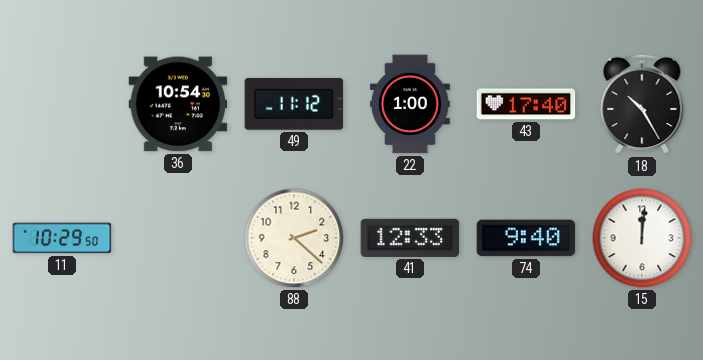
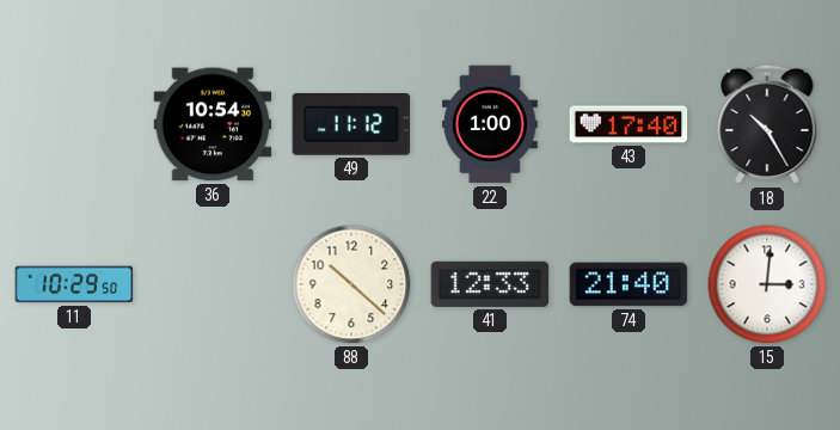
88: 2:22 -> 10:22 (351, 284)
74: 9:40 -> 21:40 (629, 284)
15: 12:01 -> 3:01 (767, 284)
